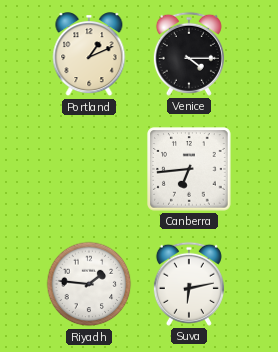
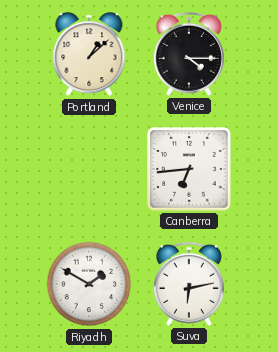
Portland: 1:11 -> 1:08 (89, 55)
Riyadh: 1:46 -> 1:50 (89, 284)
